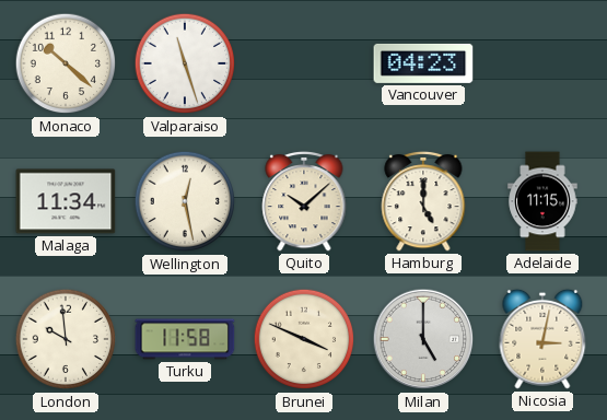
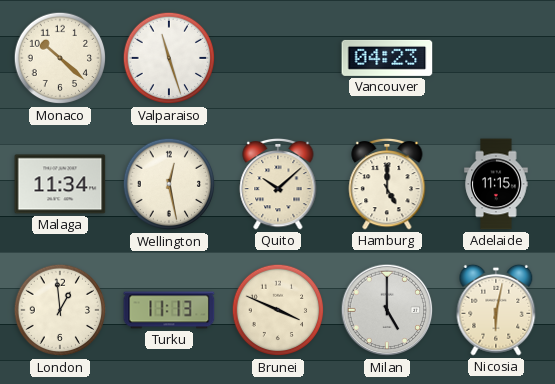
London: 9:59 -> 12:59 (60, 310)
Turku: 11:58 -> 11:13 (169, 310)
Nicosia: 3:02 -> 6:02 (496, 310)
